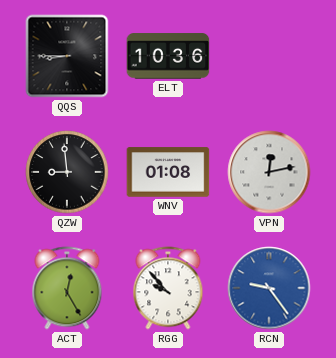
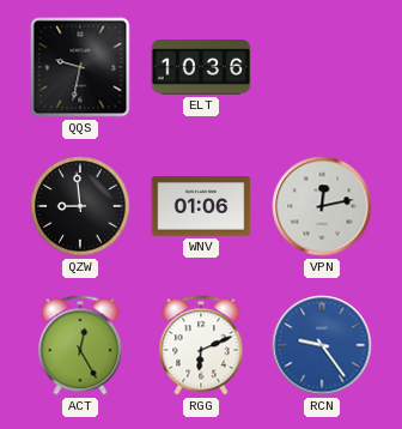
QQS: 8:45 -> 9:32 (80, 67)
WNV: 01:08 -> 01:06 (201, 206)
RGG: 9:53 -> 6:11 (201, 345)
